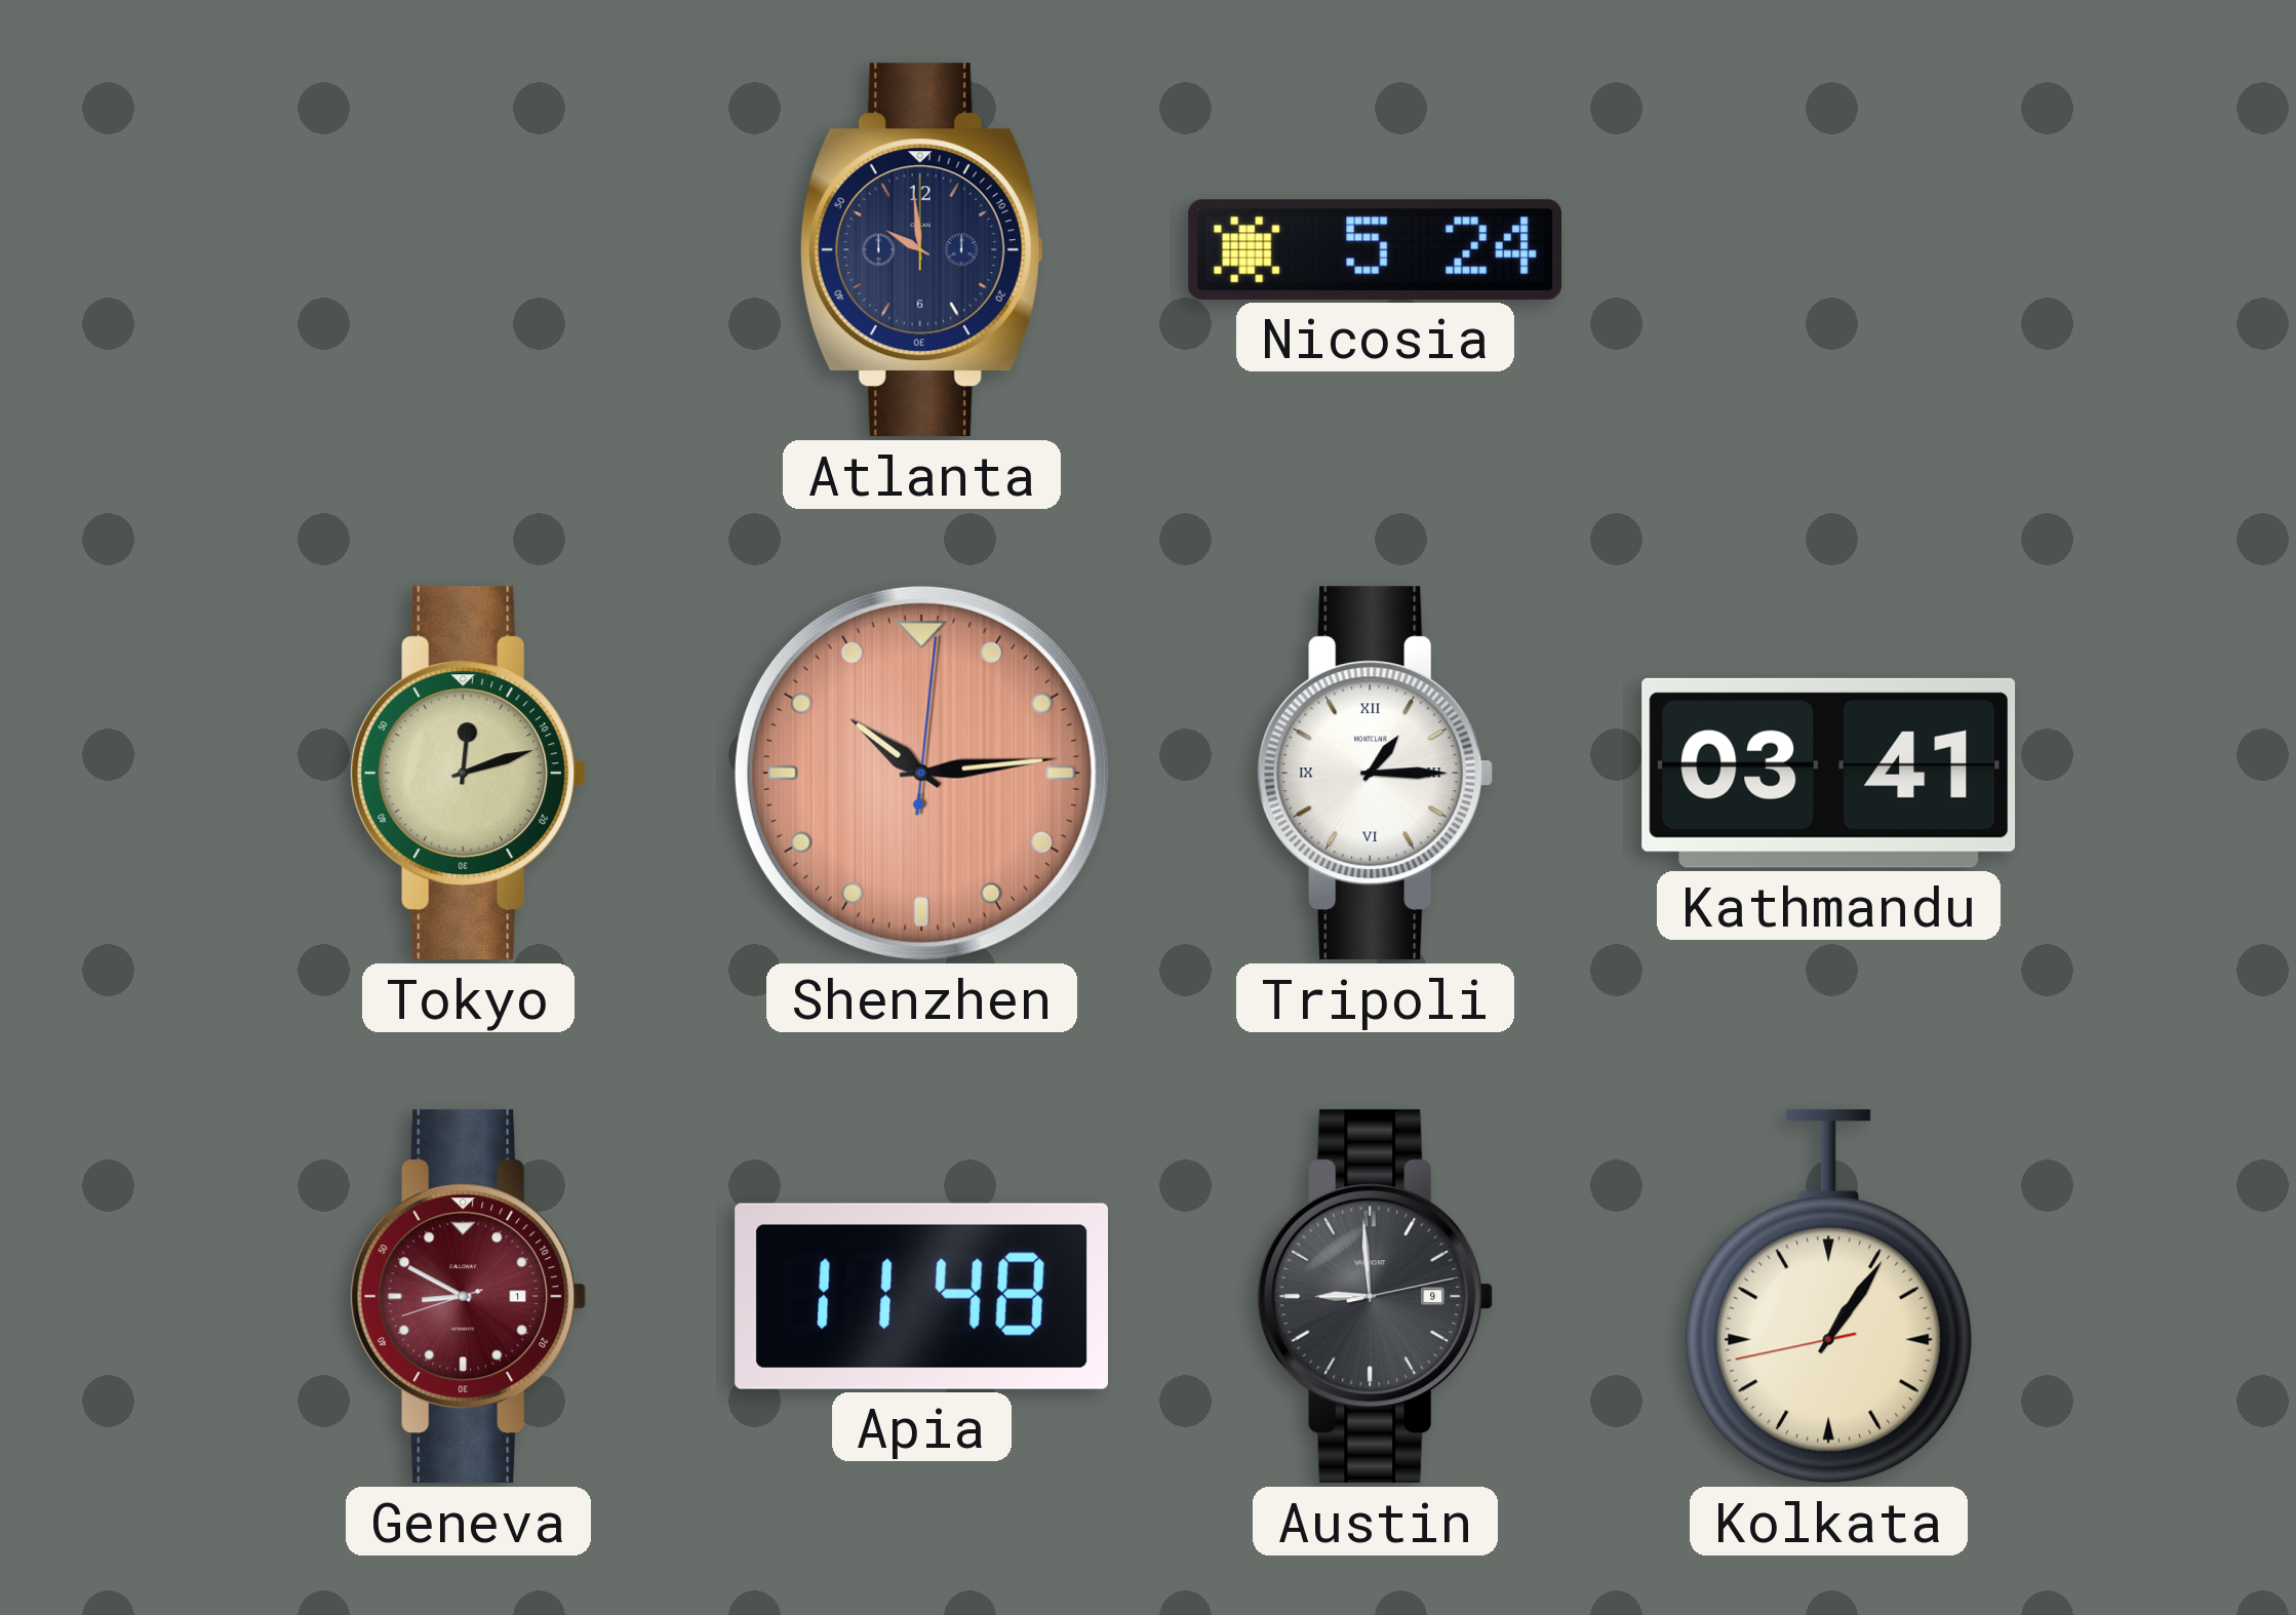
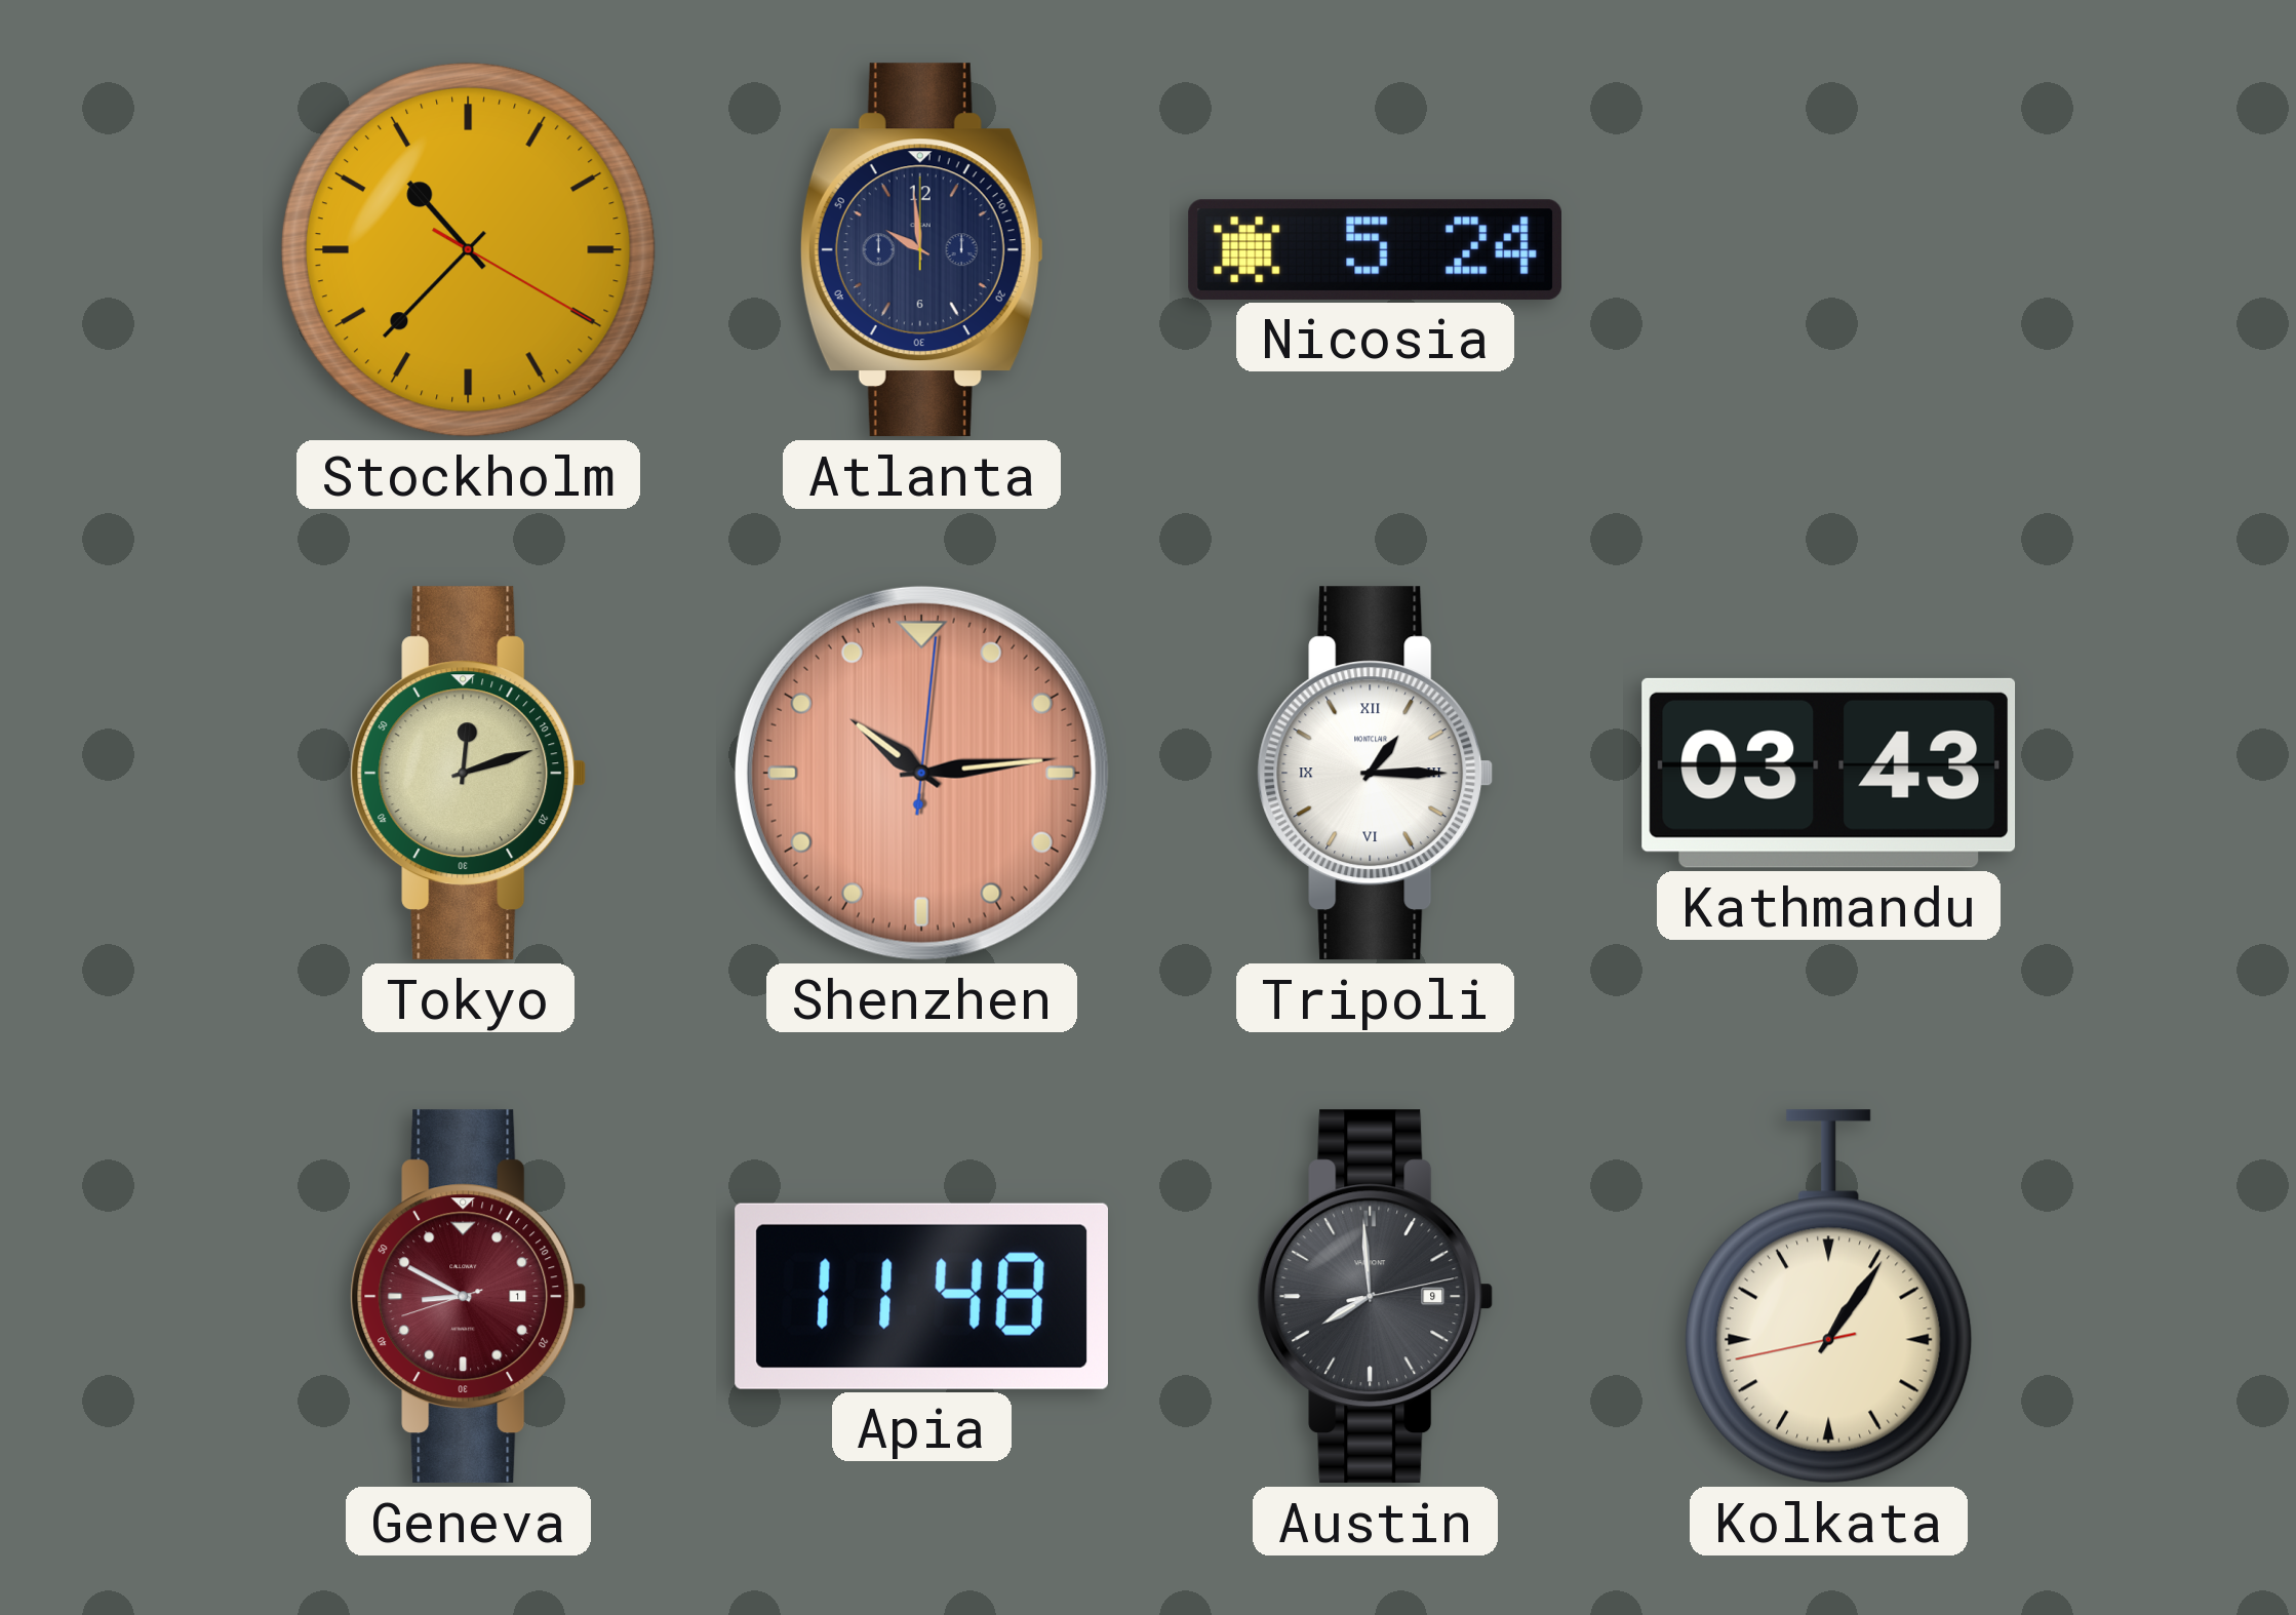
Stockholm: none -> 10:37 (468, 249)
Kathmandu: 03:41 -> 03:43 (1829, 773)
Austin: 8:59 -> 7:59 (1376, 1297)
